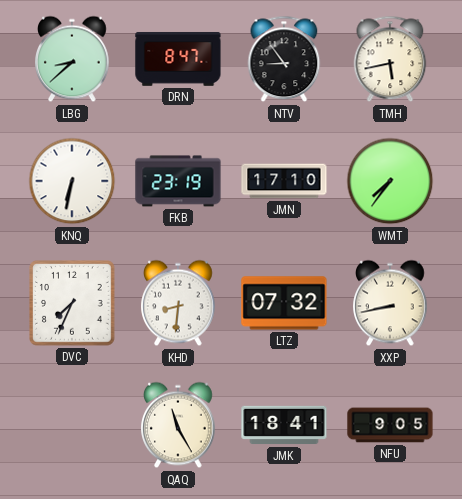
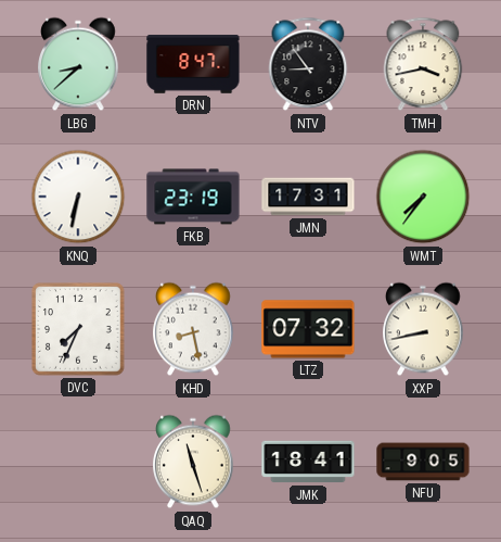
TMH: 5:43 -> 3:43 (423, 64)
JMN: 17:10 -> 17:31 (308, 197)
KHD: 8:31 -> 8:28 (194, 329)
QAQ: 11:25 -> 11:27 (194, 462)
